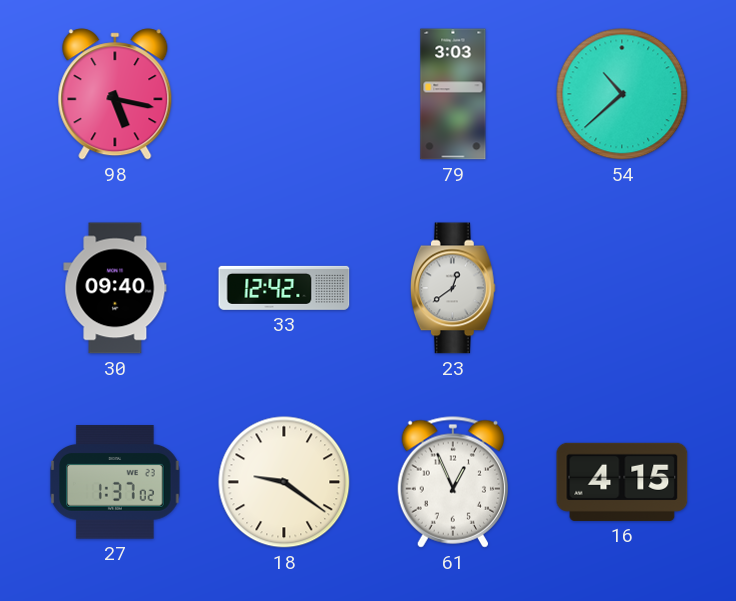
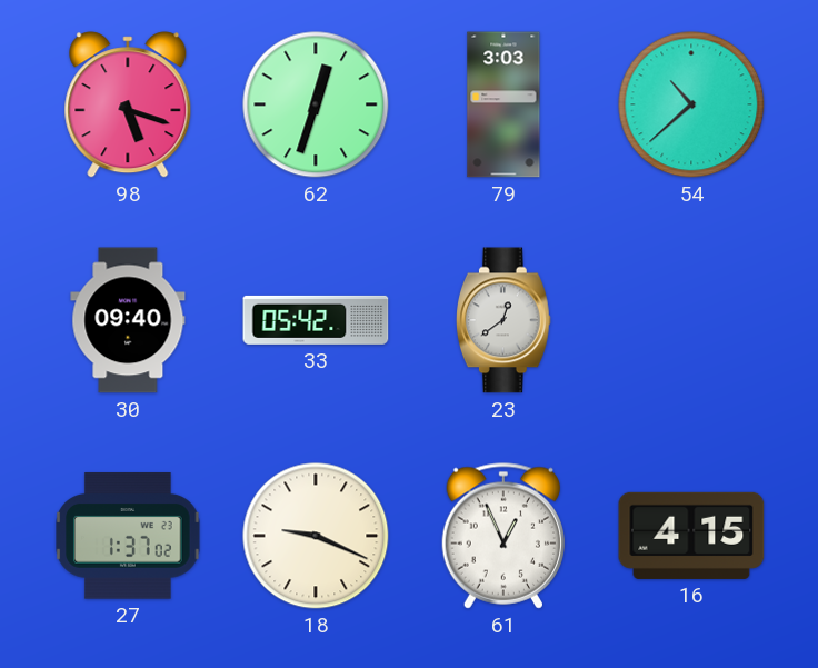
98: 5:17 -> 5:18 (128, 104)
62: none -> 12:33 (316, 104)
33: 12:42 -> 05:42 (316, 320)
18: 9:21 -> 9:19 (316, 536)
